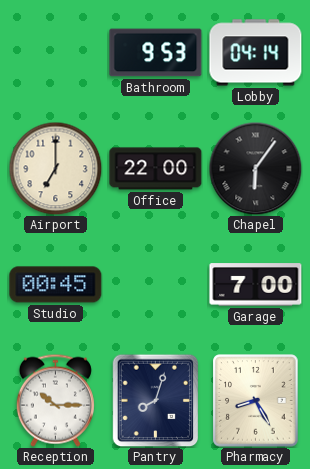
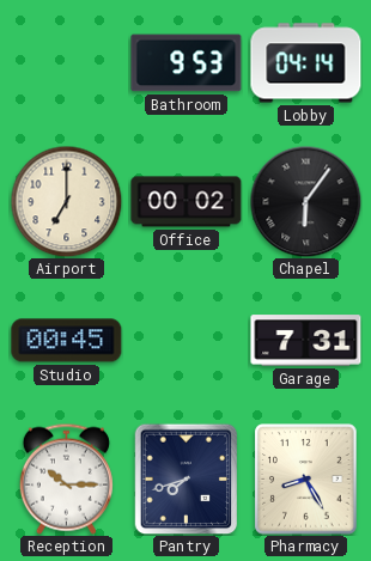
Office: 22:00 -> 00:02 (187, 202)
Garage: 7:00 -> 7:31 (306, 341)
Pantry: 8:03 -> 7:42 (187, 478)
